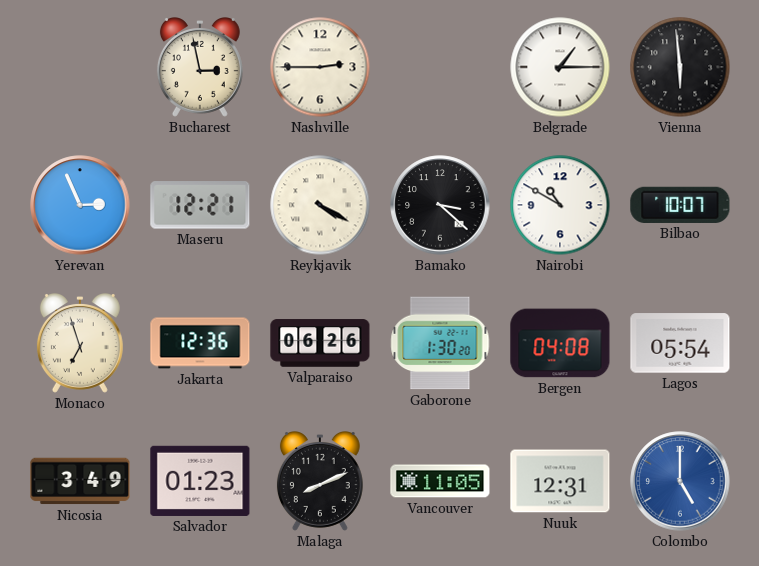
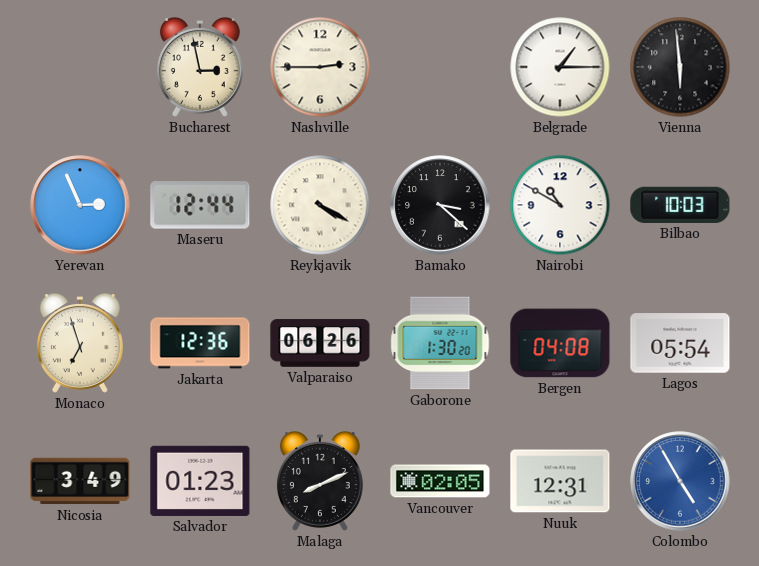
Maseru: 12:21 -> 12:44 (200, 205)
Bilbao: 10:07 -> 10:03 (680, 205)
Vancouver: 11:05 -> 02:05 (440, 481)
Colombo: 5:00 -> 4:55 (680, 481)
